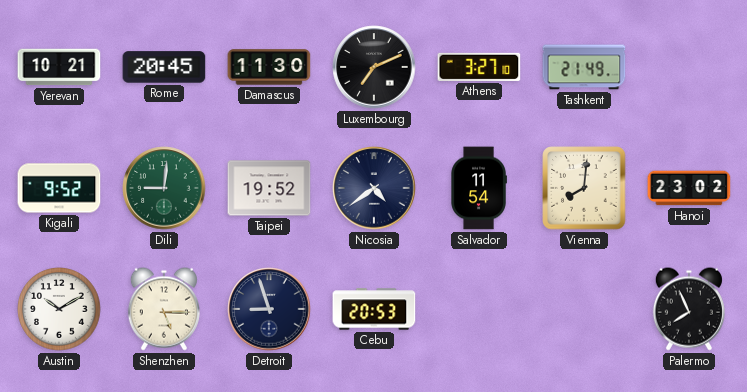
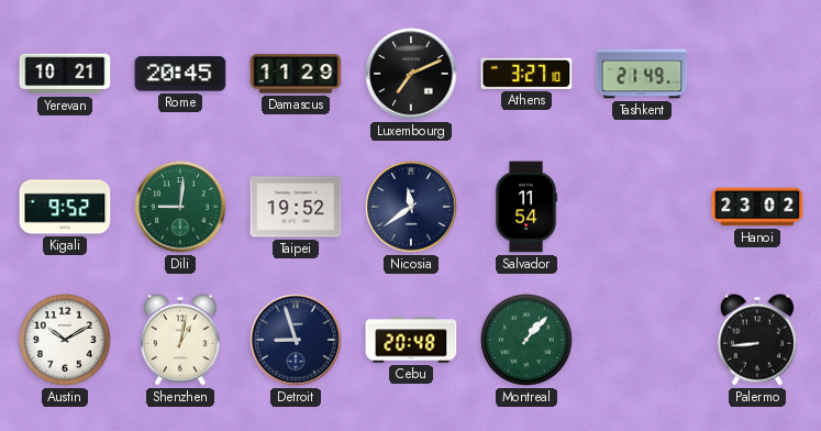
Damascus: 11:30 -> 11:29 (296, 74)
Nicosia: 4:39 -> 11:39 (411, 207)
Vienna: 8:01 -> none (584, 188)
Shenzhen: 5:15 -> 1:02 (180, 340)
Cebu: 20:53 -> 20:48 (411, 340)
Montreal: none -> 1:07 (526, 340)
Palermo: 7:56 -> 8:44 (757, 340)
